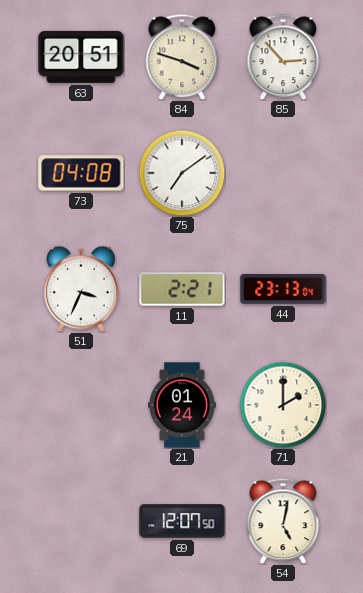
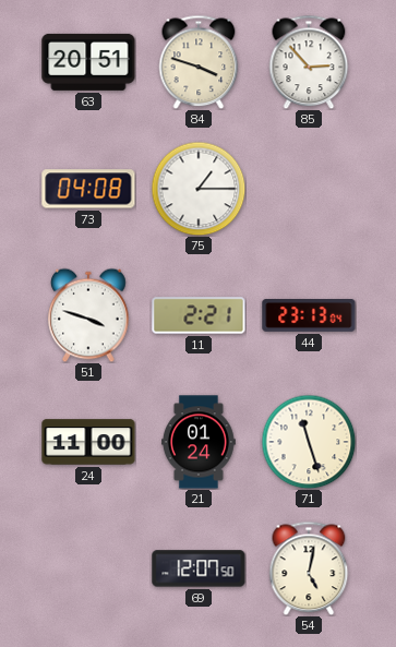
75: 7:09 -> 1:15 (199, 189)
51: 3:34 -> 3:48 (88, 315)
24: none -> 11:00 (88, 442)
71: 2:00 -> 11:27 (309, 442)
